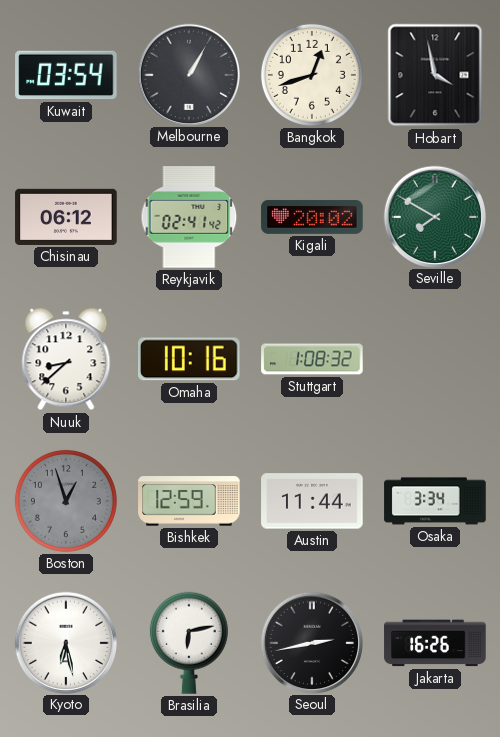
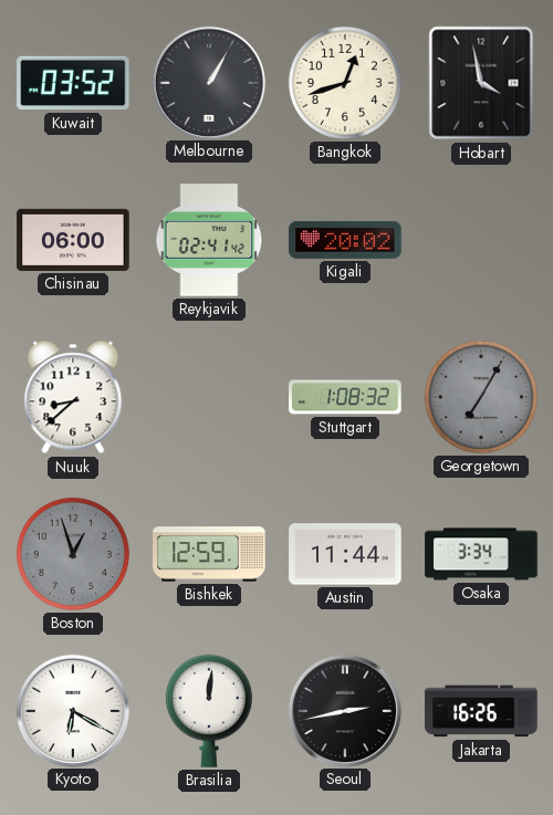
Kuwait: 03:54 -> 03:52 (73, 83)
Chisinau: 06:12 -> 06:00 (73, 240)
Seville: 7:50 -> none (434, 216)
Omaha: 10:16 -> none (190, 359)
Georgetown: none -> 7:05 (481, 397)
Kyoto: 6:28 -> 6:20 (72, 710)
Brasilia: 6:13 -> 12:01 (209, 711)
